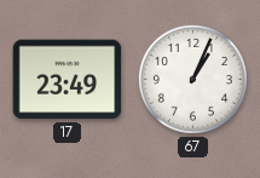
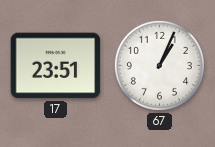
17: 23:49 -> 23:51 (56, 66)
